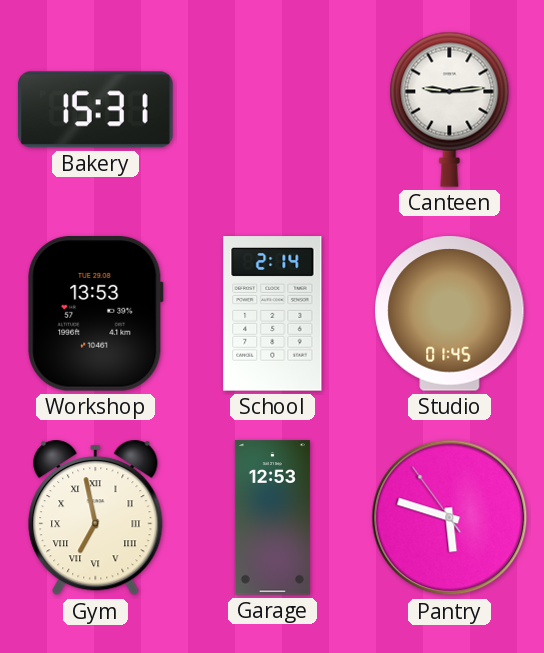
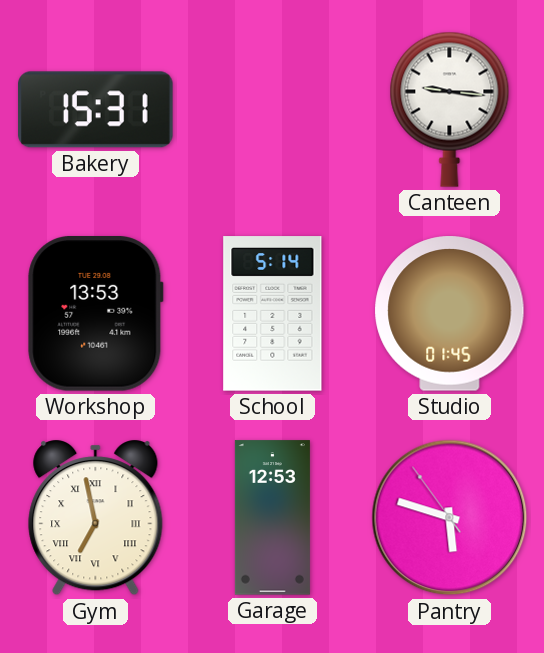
Canteen: 9:14 -> 9:16 (450, 109)
School: 2:14 -> 5:14 (273, 314)
